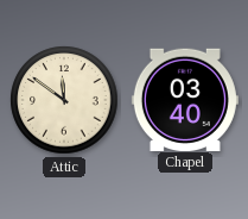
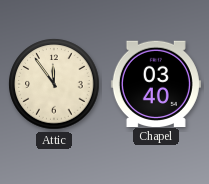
Attic: 11:51 -> 11:54 (54, 84)
